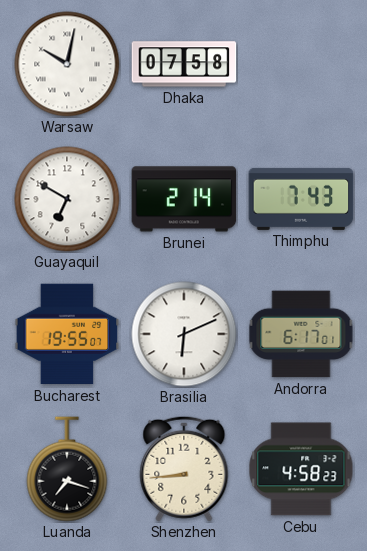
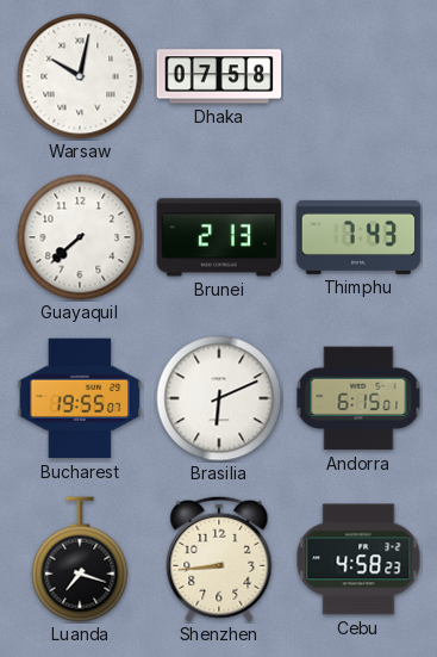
Guayaquil: 6:50 -> 7:38 (80, 237)
Brunei: 2:14 -> 2:13 (219, 237)
Andorra: 6:17 -> 6:15 (358, 398)
